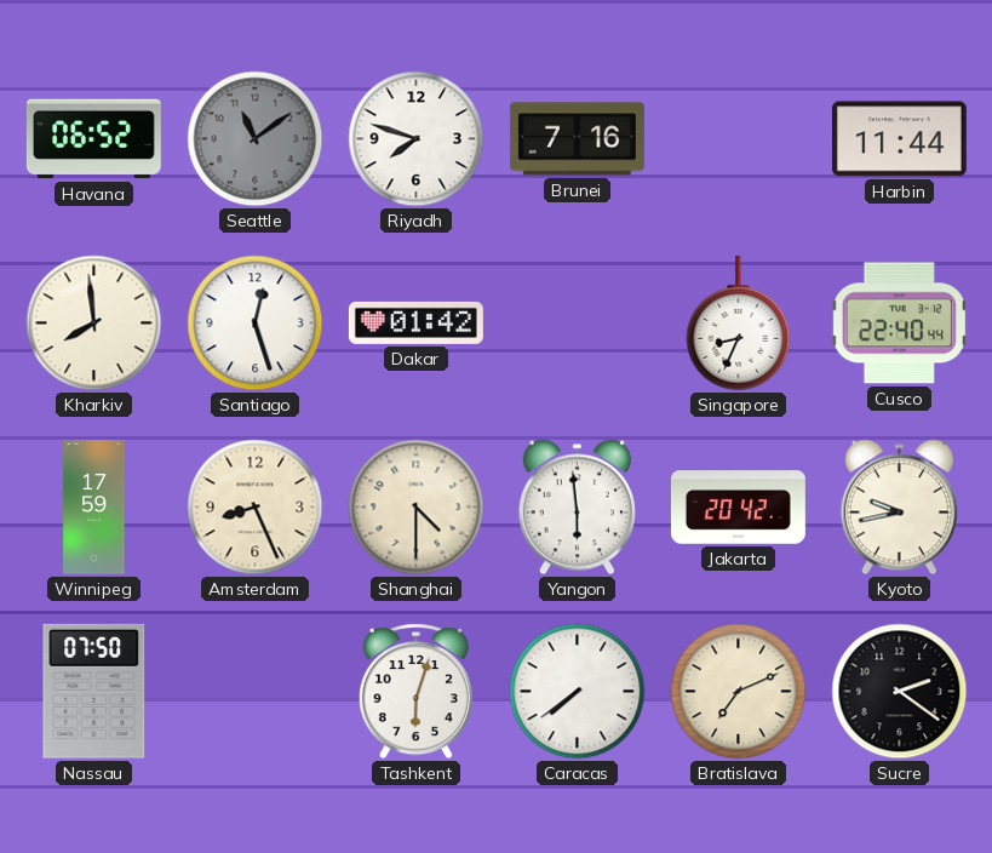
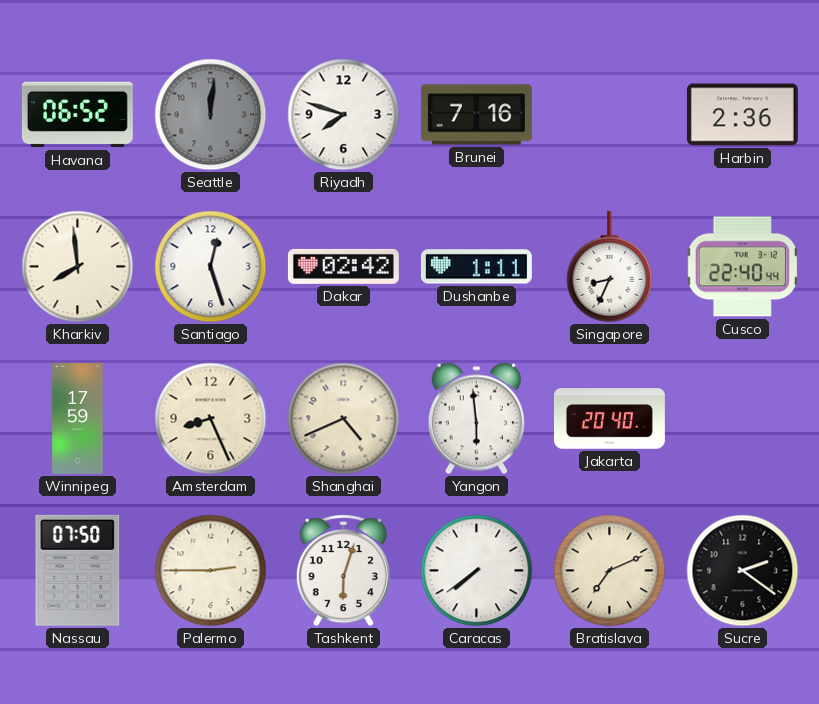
Seattle: 11:09 -> 12:01 (211, 115)
Harbin: 11:44 -> 2:36 (742, 115)
Dakar: 01:42 -> 02:42 (343, 266)
Dushanbe: none -> 1:11 (476, 267)
Shanghai: 4:30 -> 4:41 (344, 419)
Jakarta: 20:42 -> 20:40 (609, 419)
Kyoto: 9:43 -> none (899, 508)
Palermo: none -> 2:45 (211, 571)
